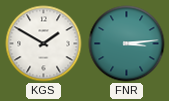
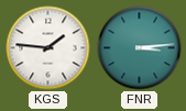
KGS: 1:50 -> 1:46 (48, 48)
